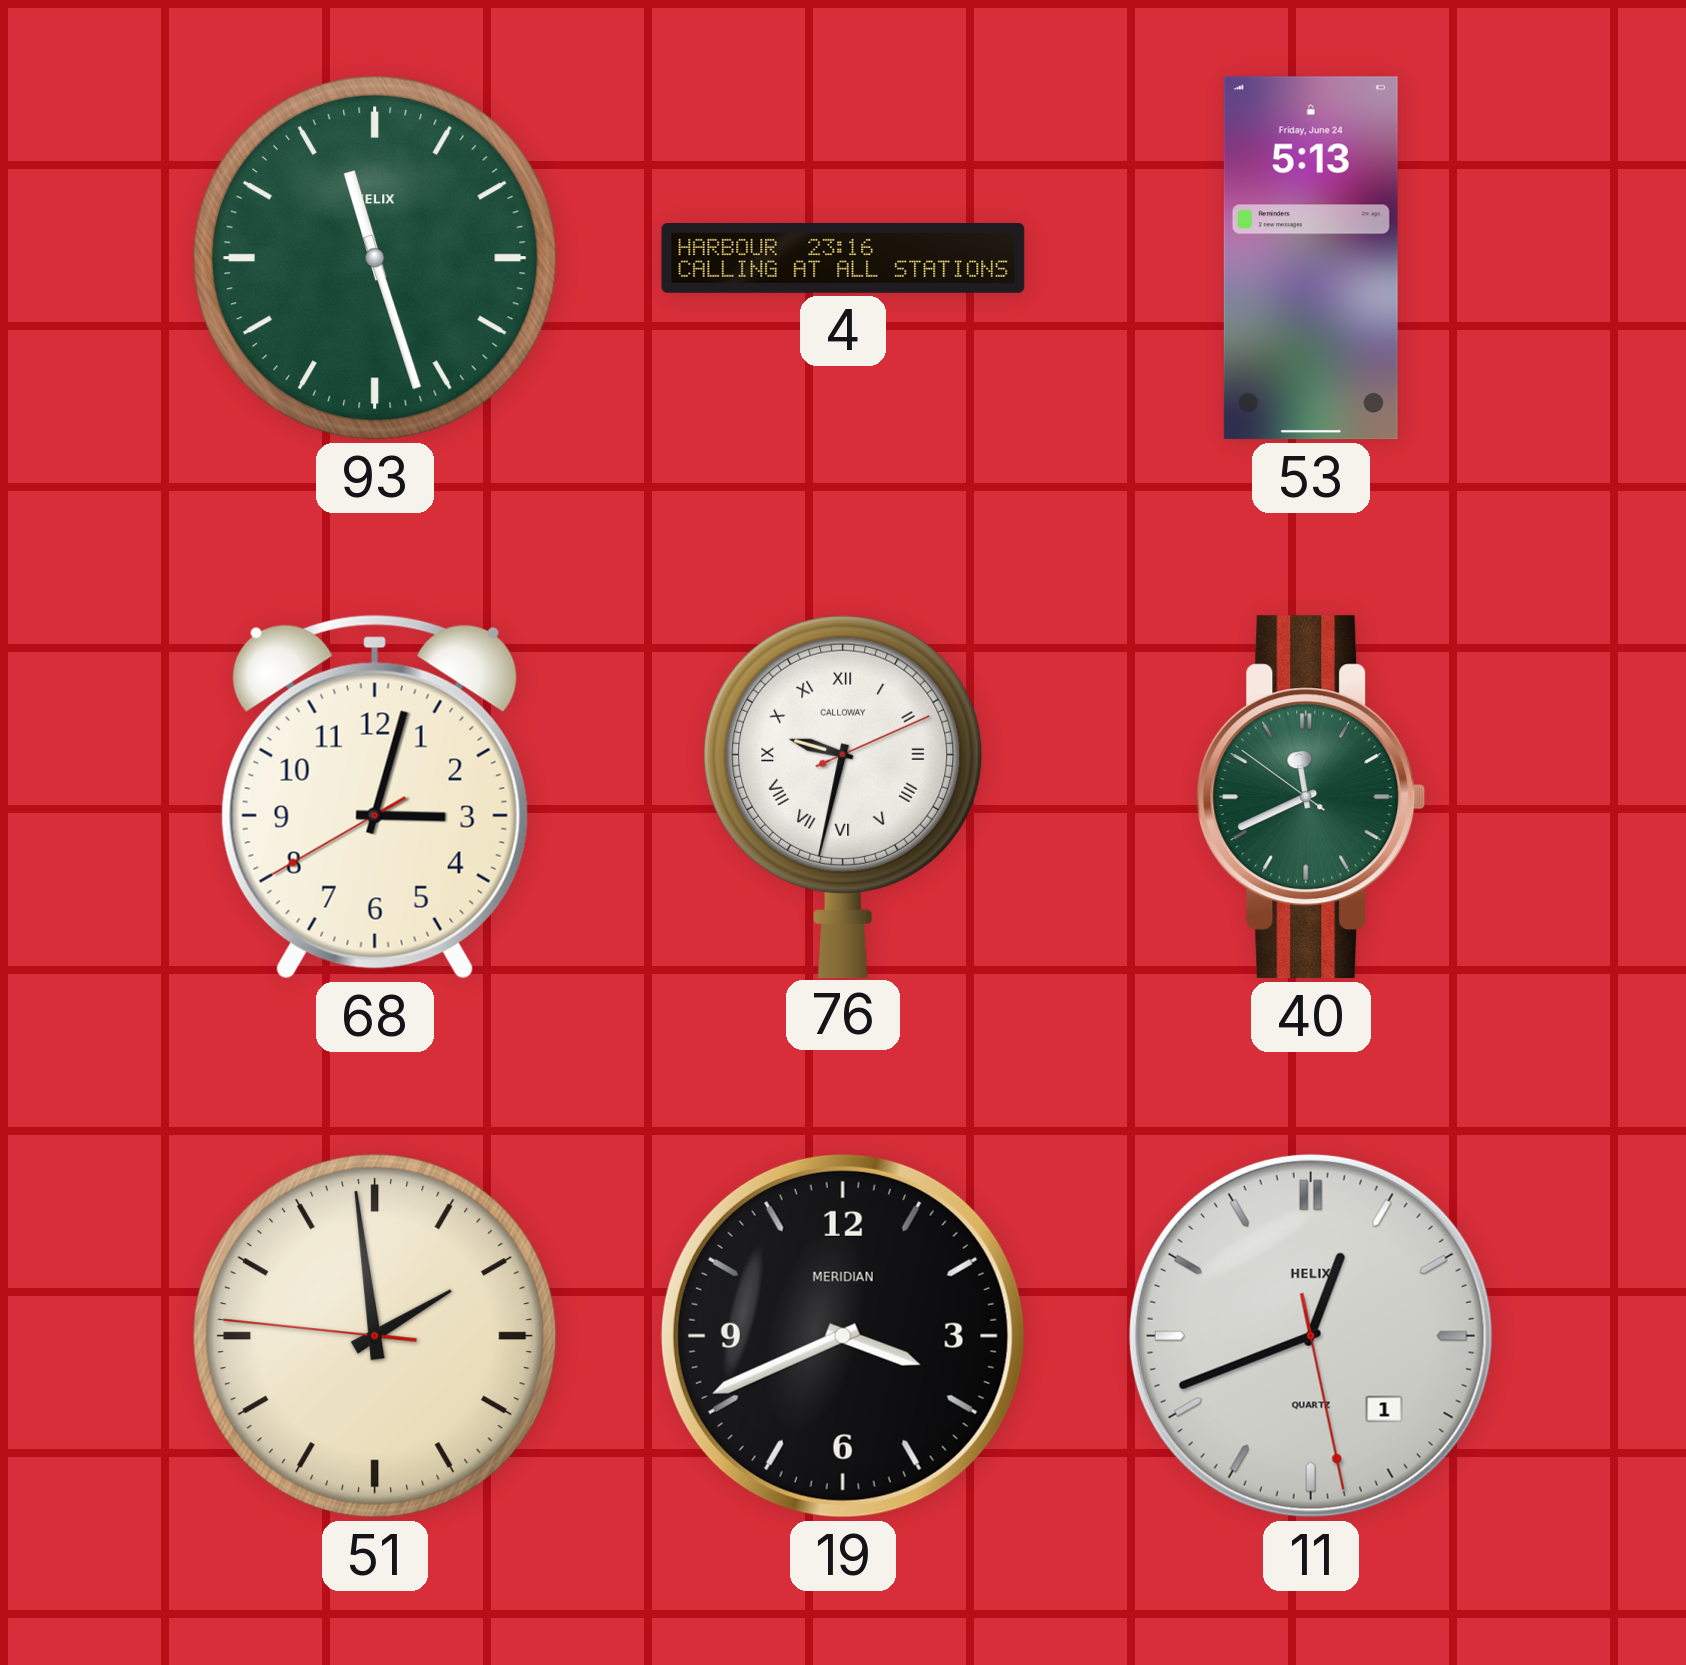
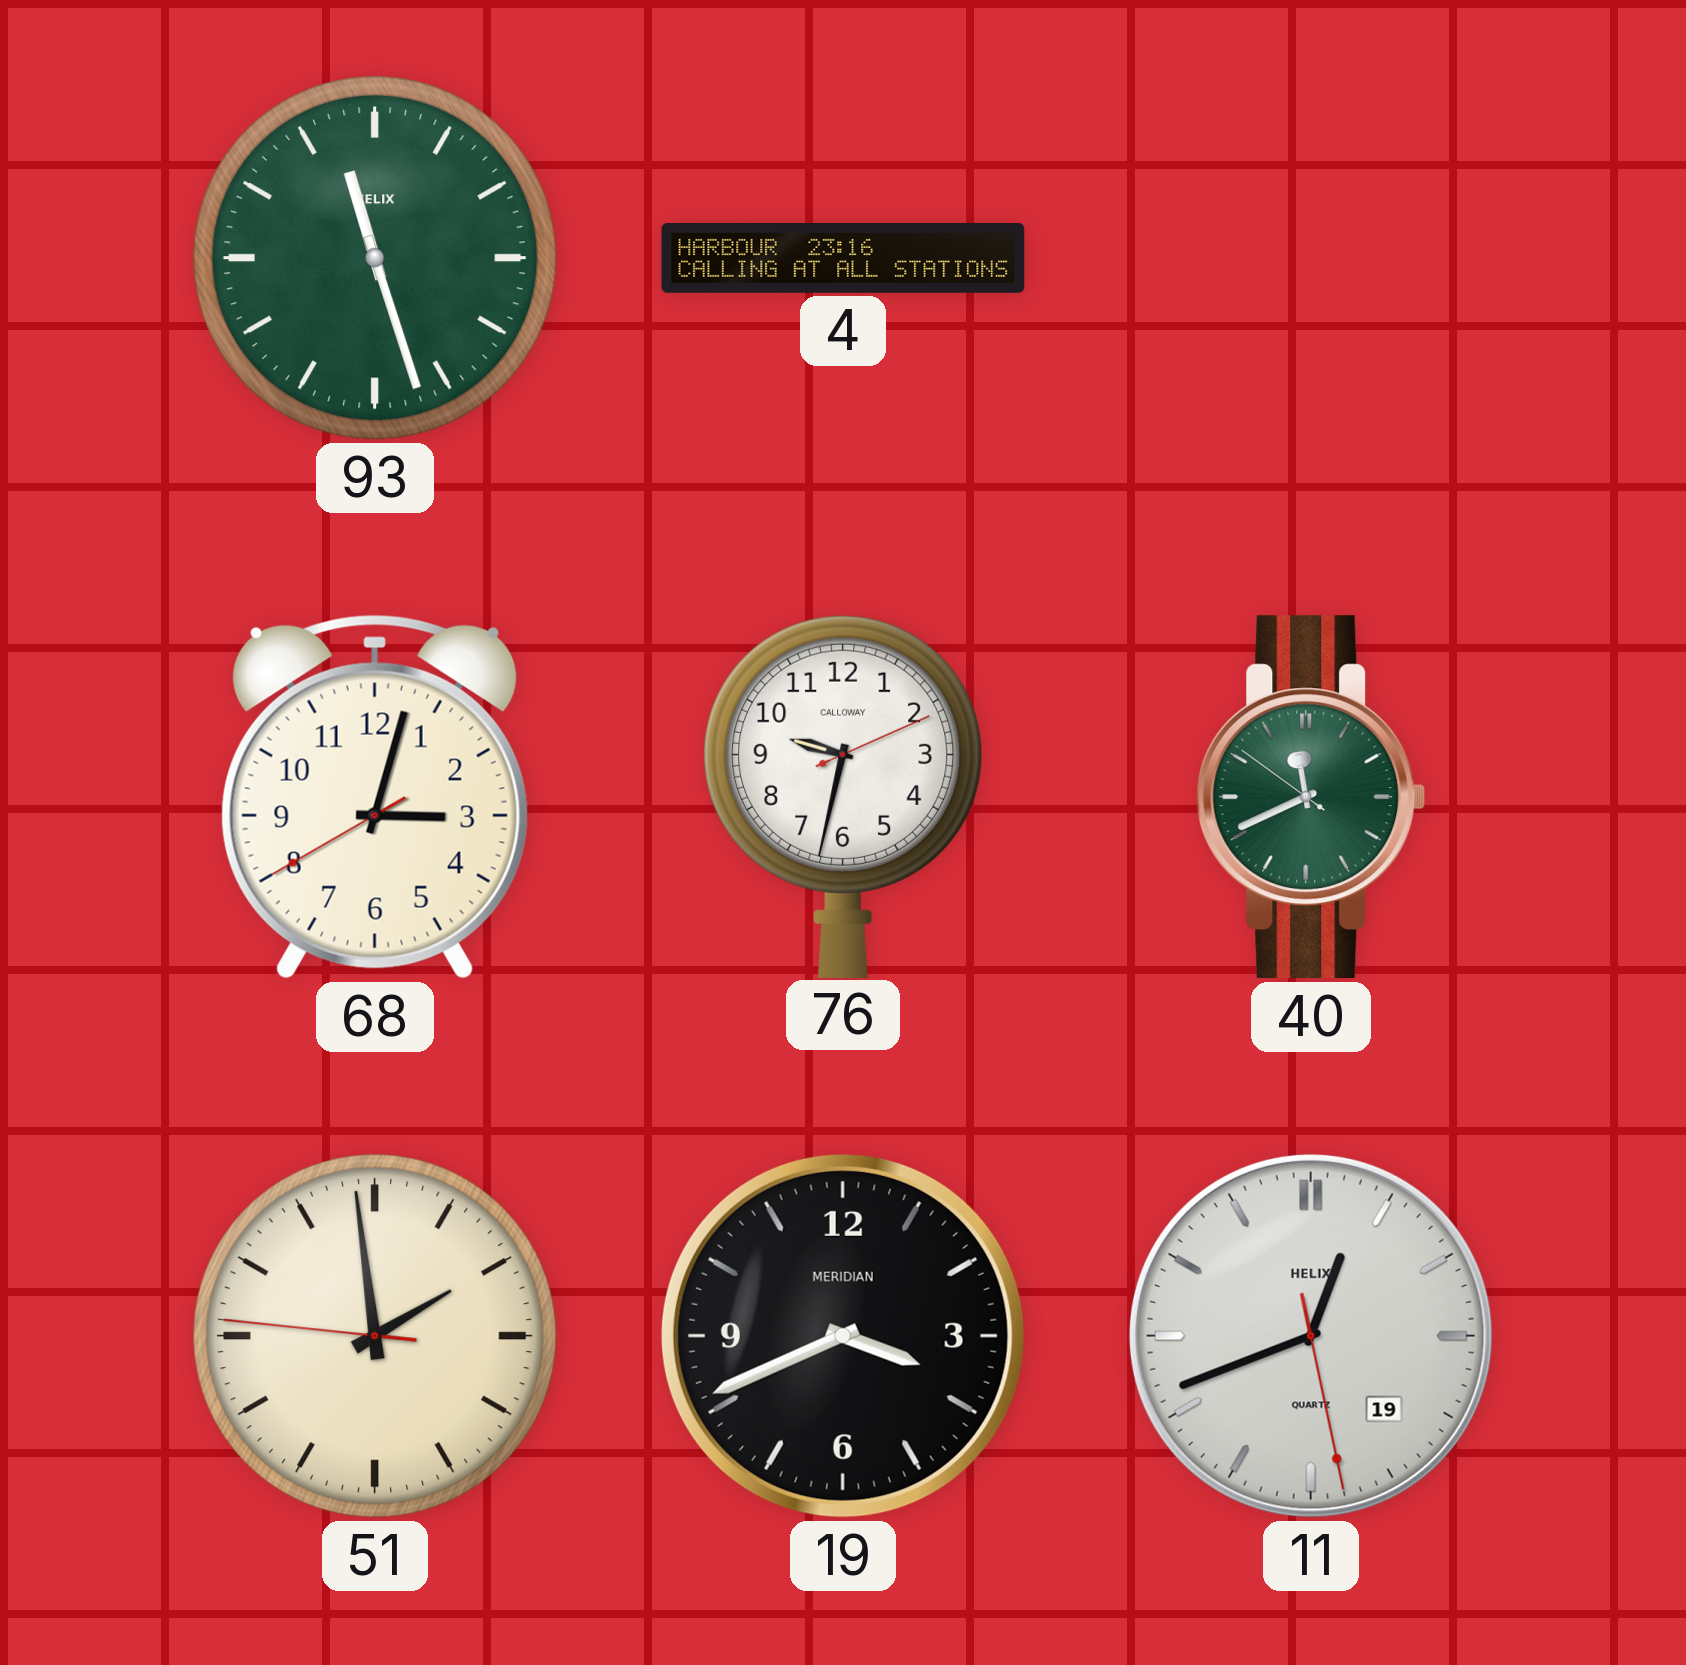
53: 5:13 -> none (1311, 258)
76 numerals: Roman -> Arabic (844, 796)
11 date: 1 -> 19 (1311, 1336)
